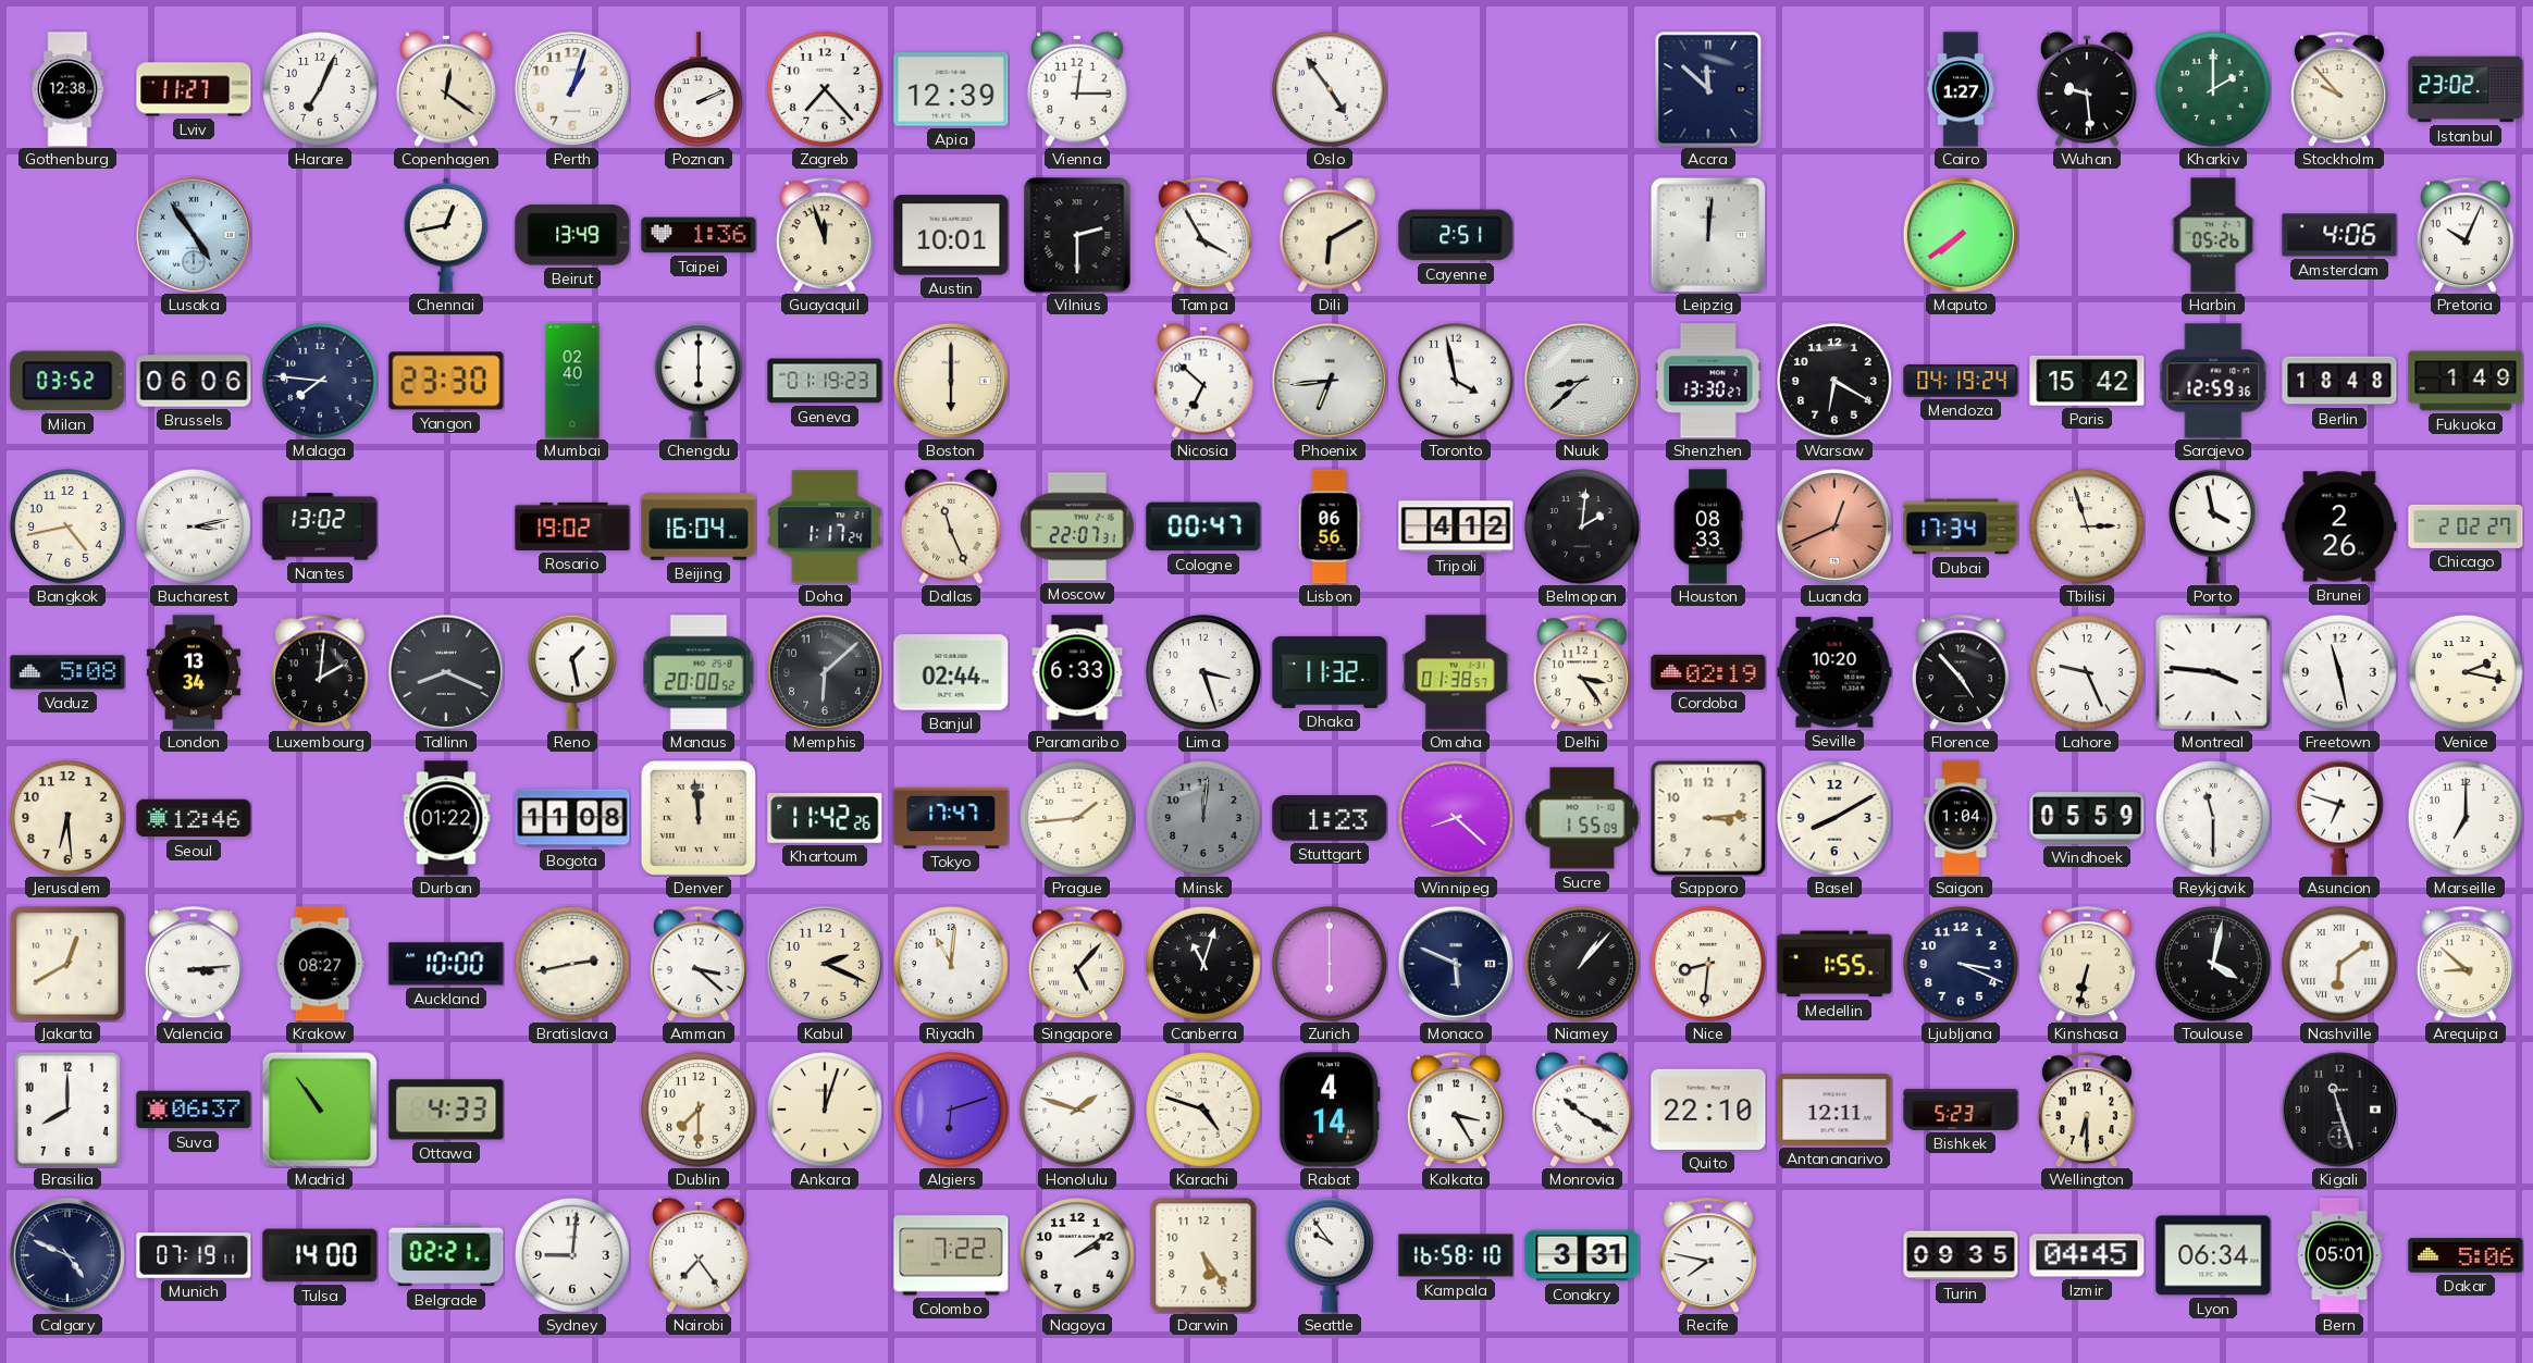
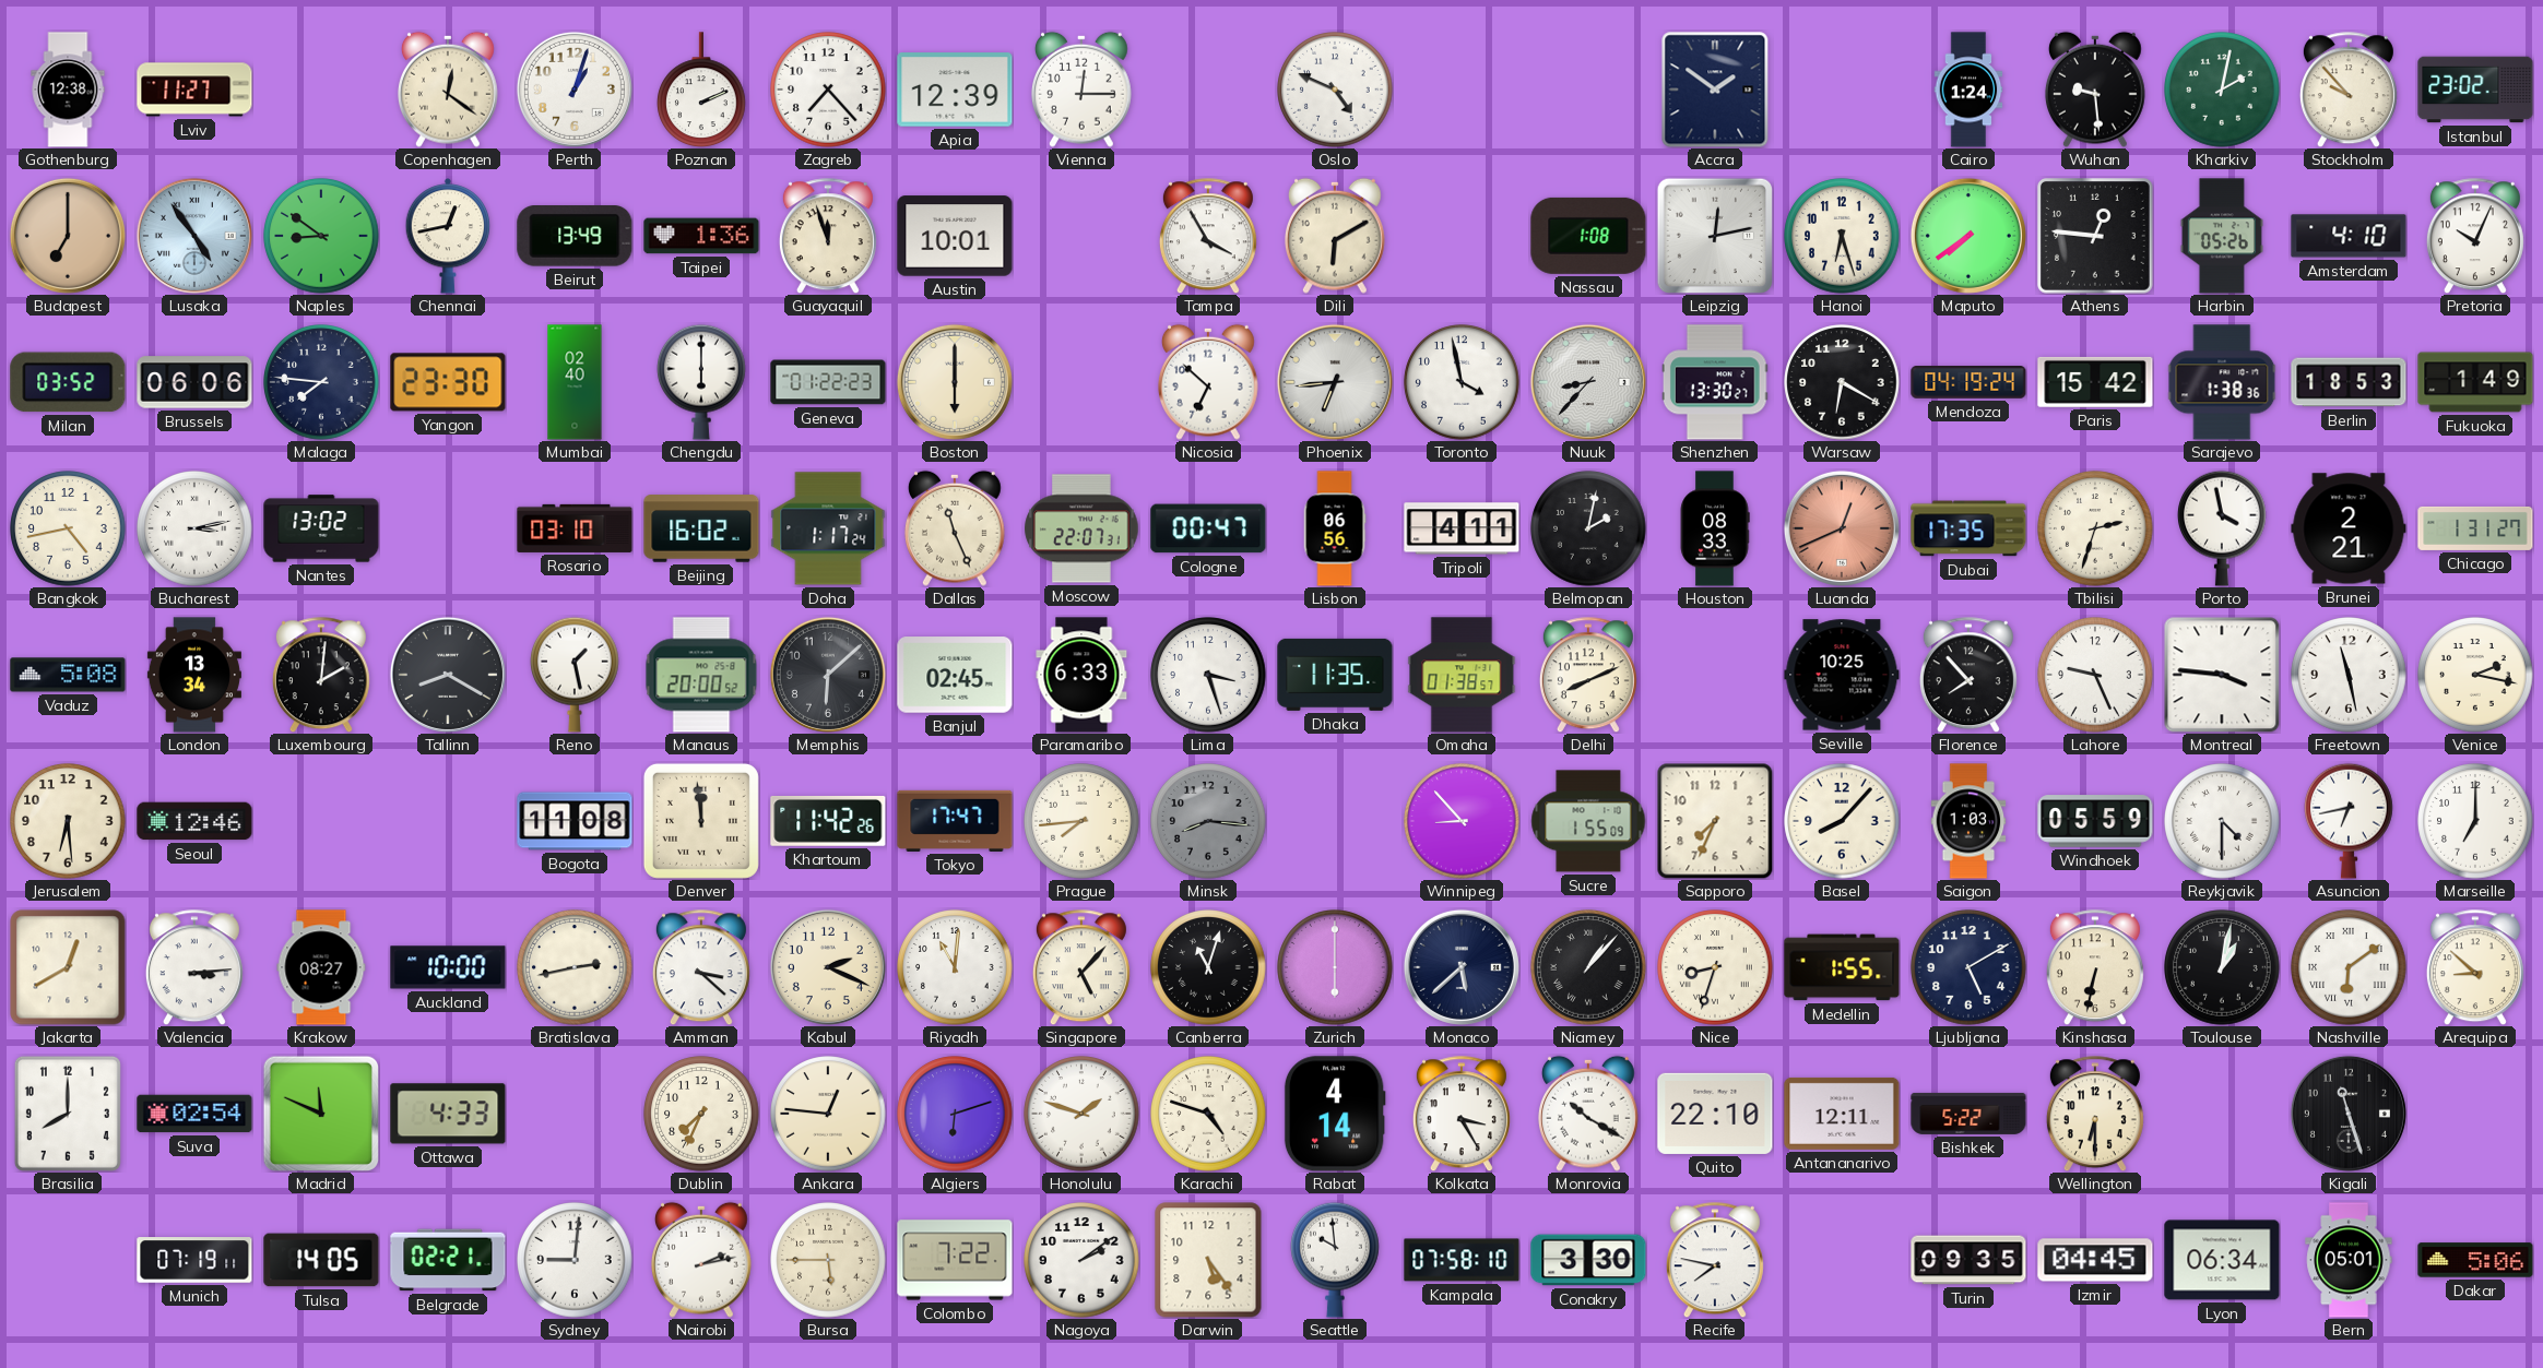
Harare: 7:04 -> none (320, 89)
Oslo: 4:54 -> 4:49 (1335, 90)
Accra: 11:52 -> 1:51 (1715, 90)
Cairo: 1:27 -> 1:24 (1968, 90)
Kharkiv: 2:00 -> 2:02 (2222, 90)
Budapest: none -> 7:00 (68, 236)
Naples: none -> 8:51 (321, 236)
Vilnius: 2:30 -> none (1077, 235)
Cayenne: 2:51 -> none (1456, 235)
Nassau: none -> 1:08 (1588, 236)
Leipzig: 12:01 -> 12:13 (1714, 235)
Hanoi: none -> 6:27 (1842, 236)
Athens: none -> 12:46 (2096, 237)
Amsterdam: 4:06 -> 4:10 (2349, 236)
Geneva: 01:19 -> 01:22 (828, 382)
Nuuk: 8:38 -> 8:37 (1588, 382)
Sarajevo: 12:59 -> 1:38 (2222, 382)
Berlin: 18:48 -> 18:53 (2349, 382)
Rosario: 19:02 -> 03:10 (575, 528)
Beijing: 16:04 -> 16:02 (701, 528)
Tripoli: 4:12 -> 4:11 (1462, 528)
Belmopan: 2:01 -> 2:02 (1588, 528)
Dubai: 17:34 -> 17:35 (1968, 528)
Tbilisi: 2:57 -> 2:33 (2095, 528)
Brunei: 2:26 -> 2:21 (2349, 528)
Chicago: 2:02 -> 1:31 (2475, 528)
Tallinn: 8:19 -> 8:20 (448, 675)
Banjul: 02:44 -> 02:45 (955, 675)
Dhaka: 11:32 -> 11:35 (1335, 675)
Delhi: 3:24 -> 8:11 (1588, 675)
Cordoba: 02:19 -> none (1708, 672)
Seville: 10:20 -> 10:25 (1842, 675)
Florence: 4:53 -> 7:53 (1968, 675)
Durban: 01:22 -> none (446, 818)
Prague: 1:44 -> 7:44 (1081, 821)
Minsk: 12:01 -> 8:16 (1208, 821)
Stuttgart: 1:23 -> none (1330, 819)
Winnipeg: 8:22 -> 8:53 (1462, 821)
Sapporo: 3:14 -> 7:34 (1715, 821)
Basel: 8:10 -> 8:07 (1842, 821)
Saigon: 1:04 -> 1:03 (1968, 821)
Reykjavik: 11:30 -> 4:30 (2222, 821)
Asuncion: 6:48 -> 6:43 (2350, 821)
Monaco: 5:49 -> 5:38 (1462, 967)
Nice: 8:31 -> 8:33 (1715, 967)
Ljubljana: 3:19 -> 5:10 (1968, 967)
Toulouse: 4:02 -> 1:02 (2222, 967)
Suva: 06:37 -> 02:54 (194, 1114)
Madrid: 10:54 -> 11:49 (320, 1113)
Dublin: 7:30 -> 7:34 (701, 1114)
Ankara: 12:03 -> 12:46 (828, 1114)
Bishkek: 5:23 -> 5:22 (1968, 1114)
Calgary: 4:49 -> none (67, 1255)
Tulsa: 14:00 -> 14:05 (321, 1260)
Nairobi: 7:24 -> 2:13 (701, 1260)
Bursa: none -> 5:45 (828, 1260)
Seattle: 9:54 -> 9:59 (1336, 1260)
Kampala: 16:58 -> 07:58 (1462, 1260)
Conakry: 3:31 -> 3:30 (1588, 1260)
